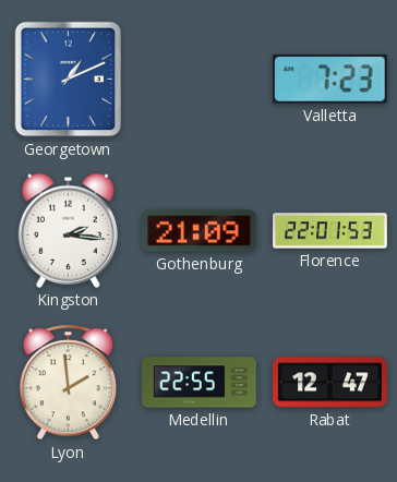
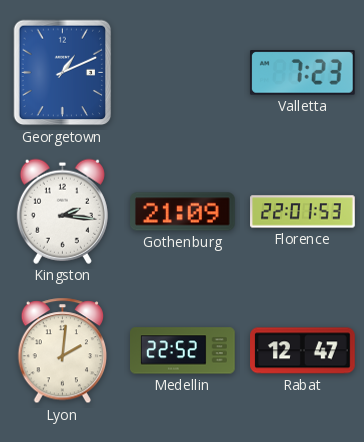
Lyon: 1:59 -> 2:01 (62, 351)
Medellin: 22:55 -> 22:52 (183, 351)
